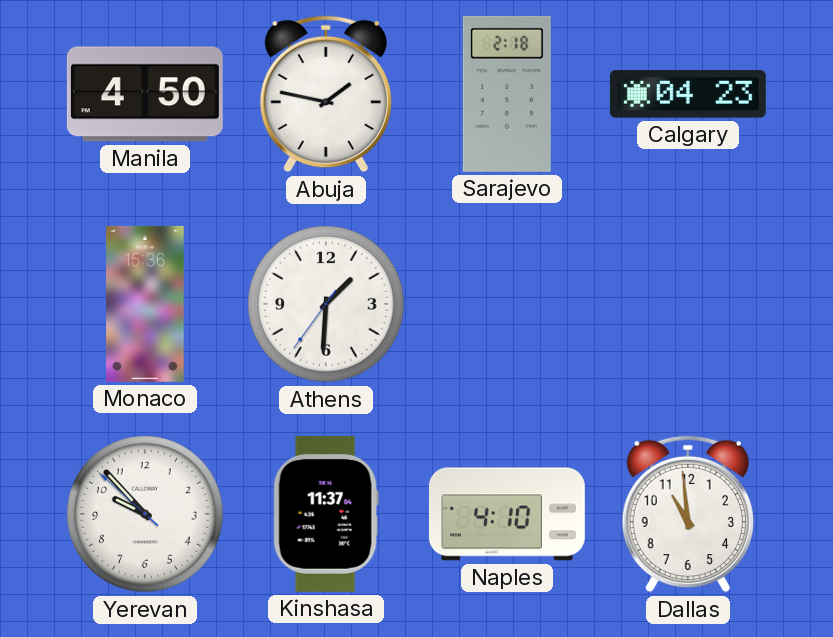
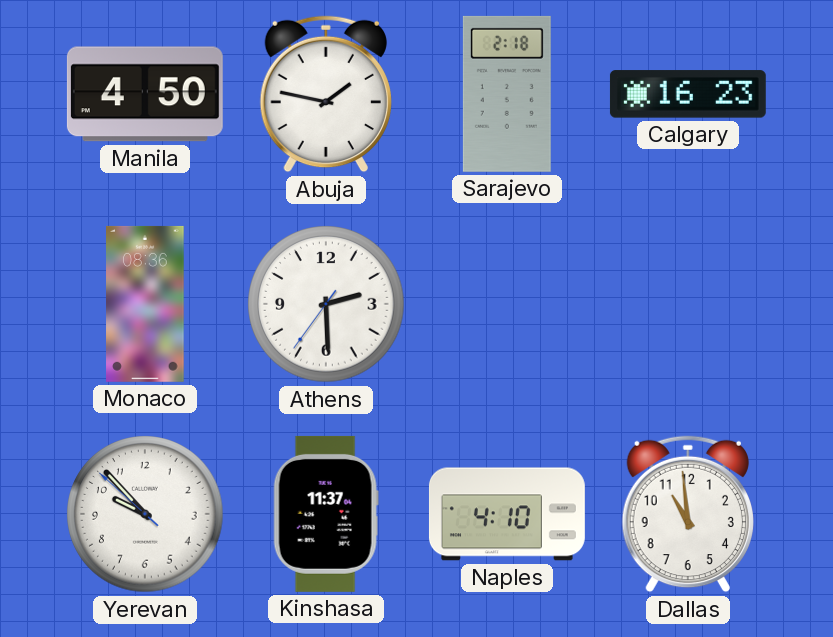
Calgary: 04:23 -> 16:23 (688, 94)
Monaco: 15:36 -> 08:36 (145, 304)
Athens: 1:30 -> 2:29 (326, 304)
